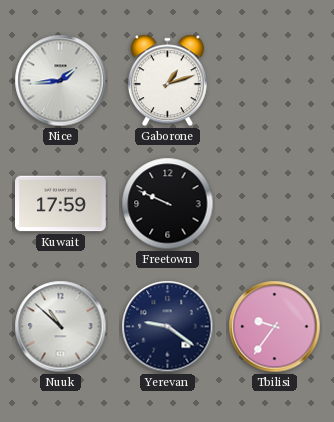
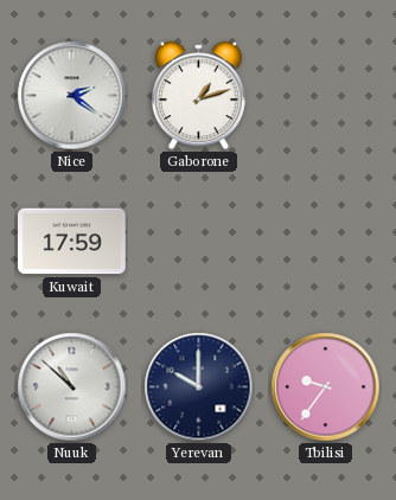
Nice: 1:44 -> 2:21 (72, 96)
Freetown: 9:49 -> none (168, 204)
Yerevan: 9:21 -> 10:00 (199, 387)
